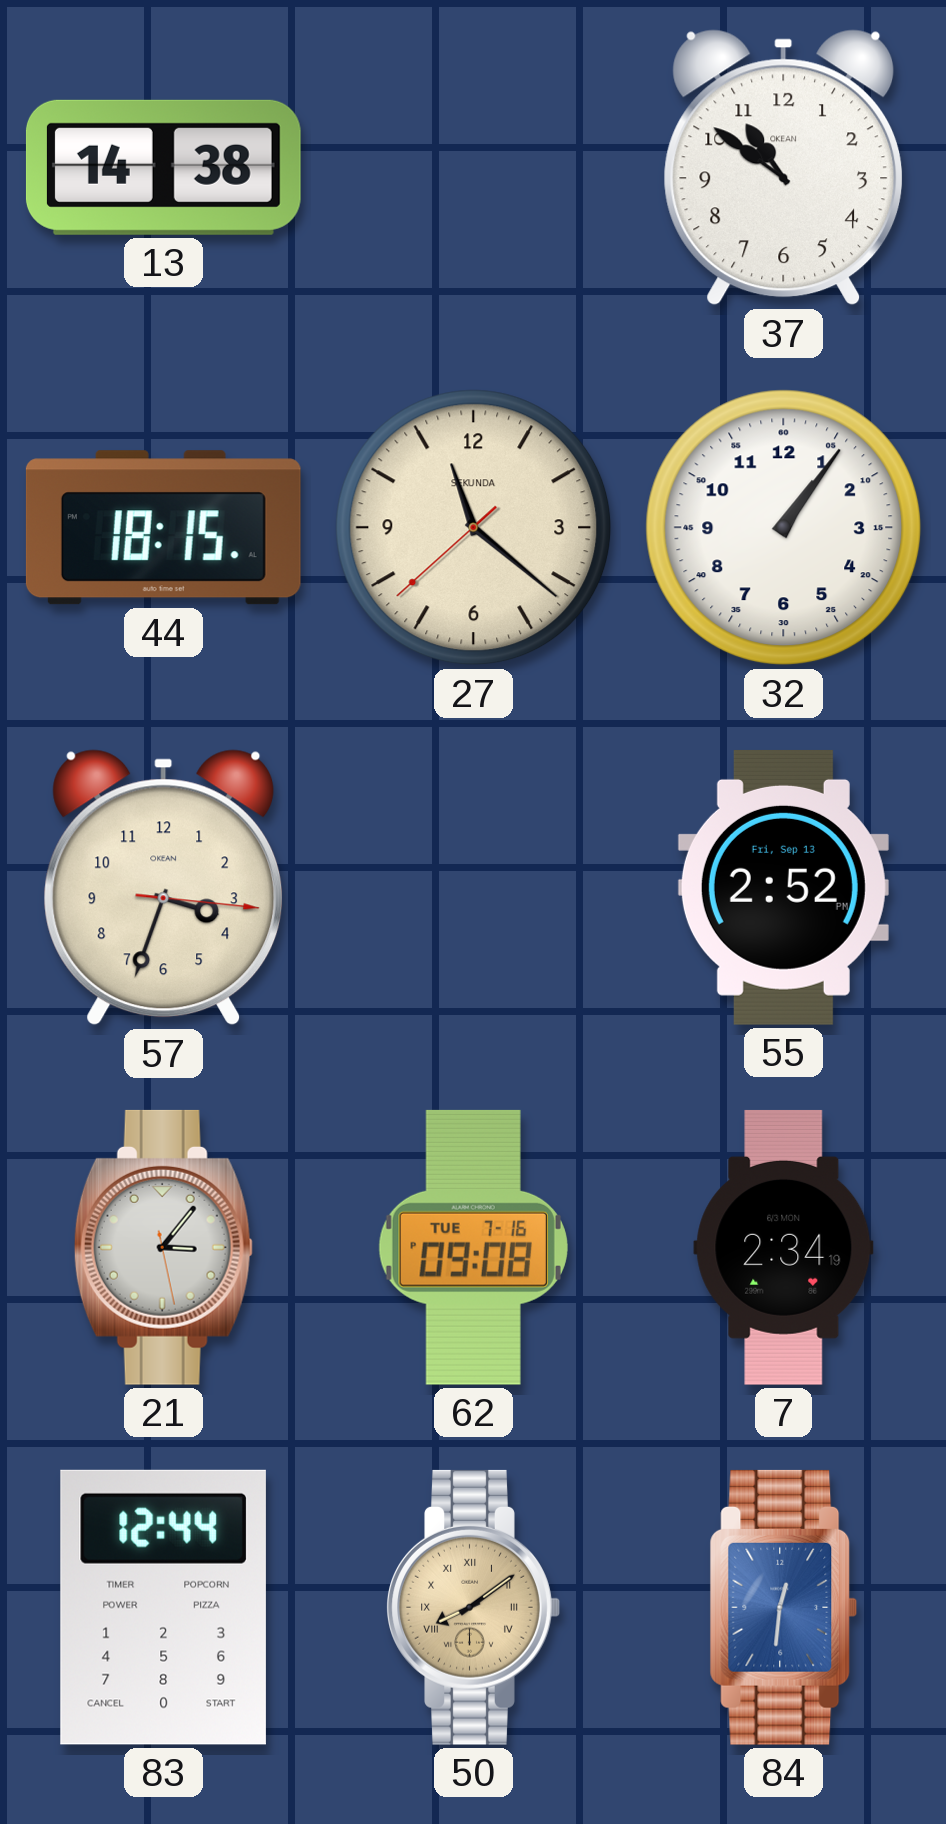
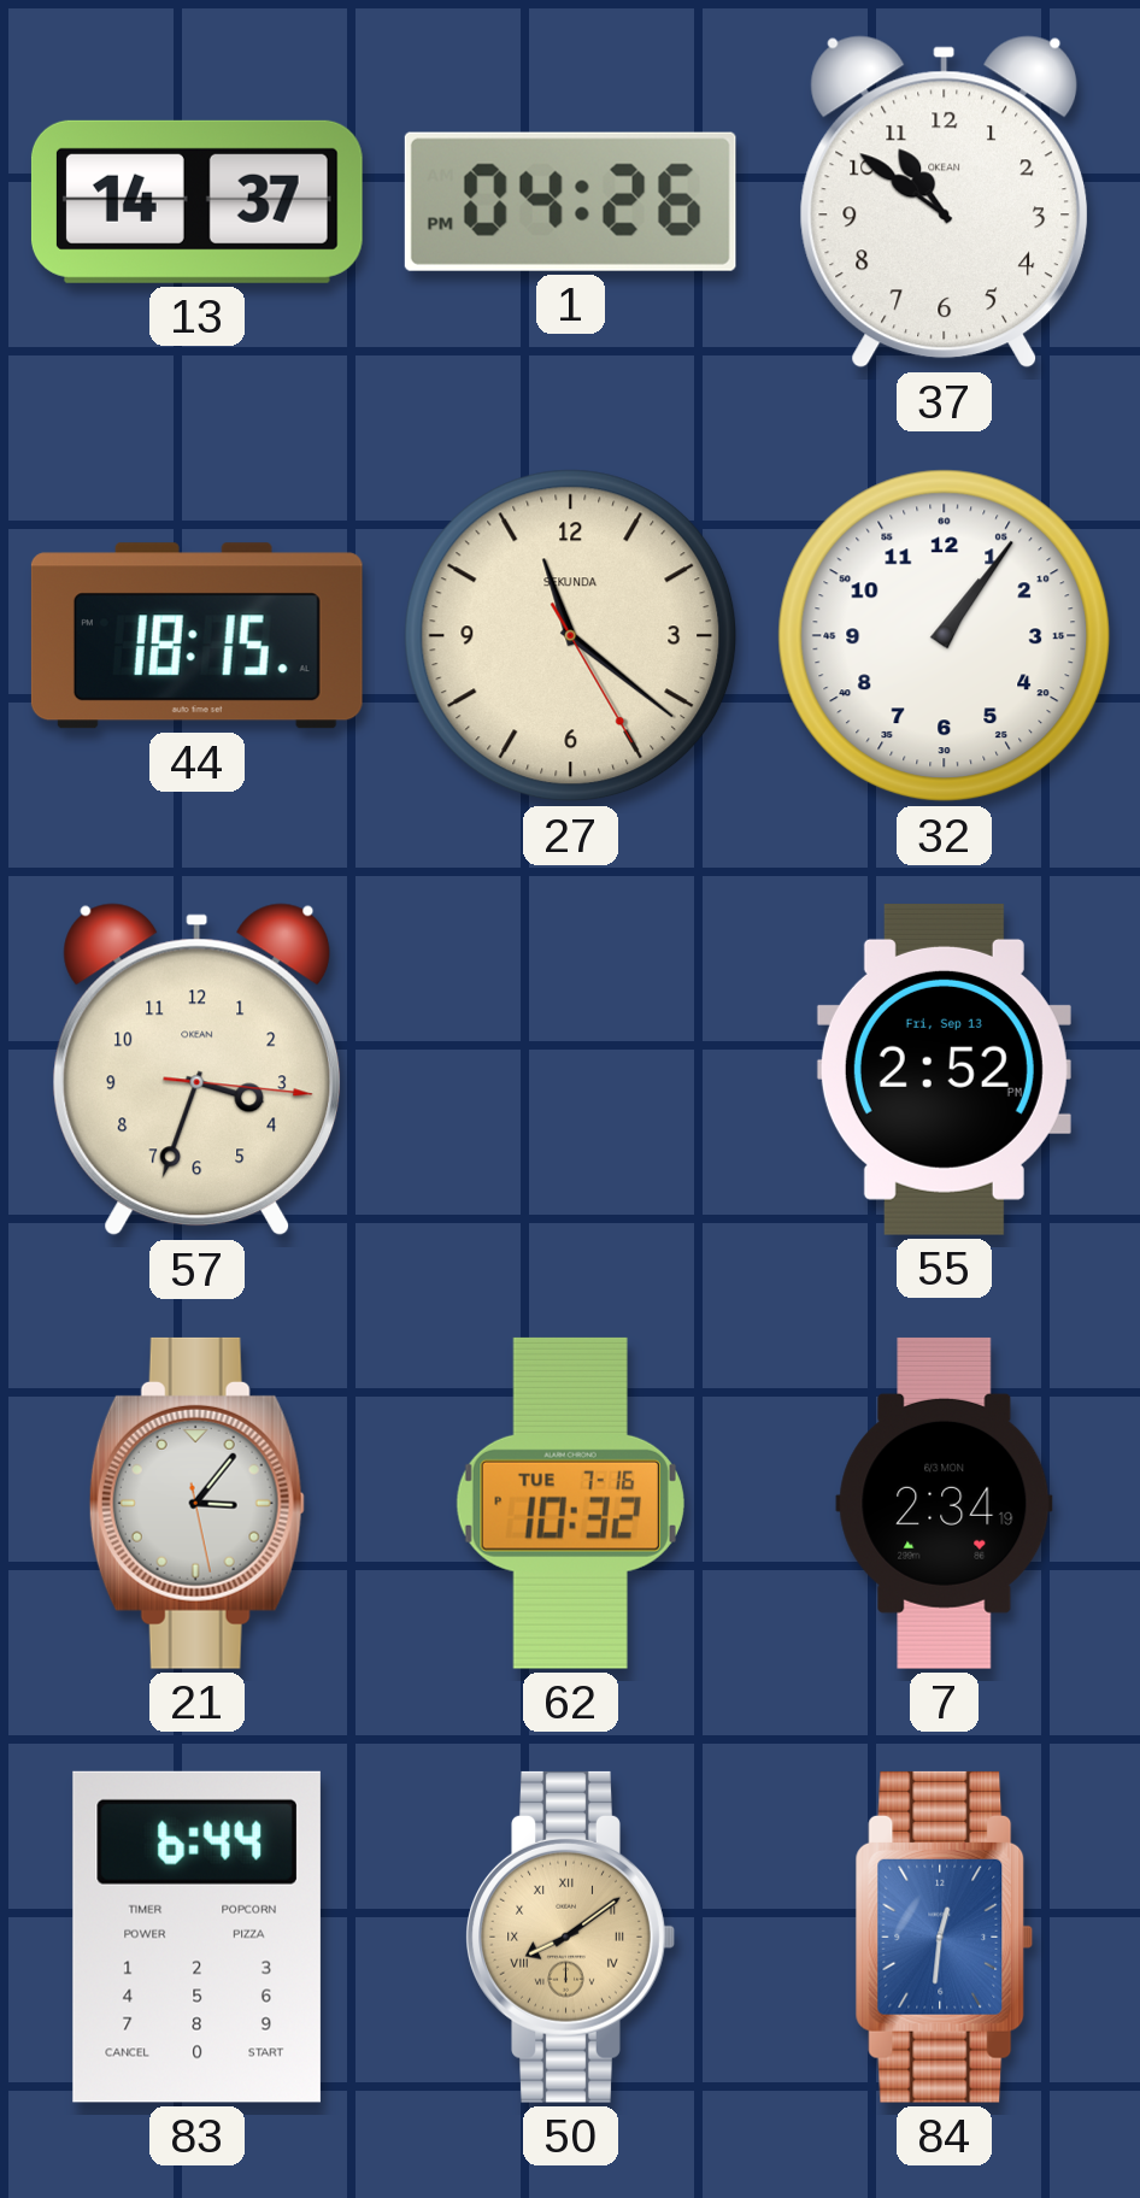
13: 14:38 -> 14:37 (196, 201)
1: none -> 04:26 (570, 201)
27: 11:21:38 -> 11:21:25 (571, 636)
62: 09:08 -> 10:32 (570, 1503)
83: 12:44 -> 6:44 (196, 1937)
